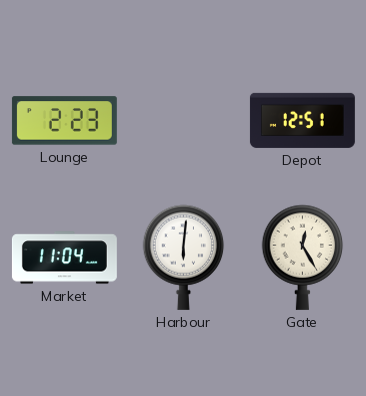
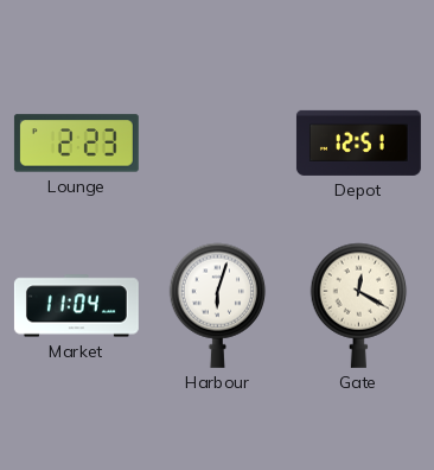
Harbour: 6:01 -> 6:03 (218, 305)
Gate: 12:25 -> 12:20 (359, 305)
